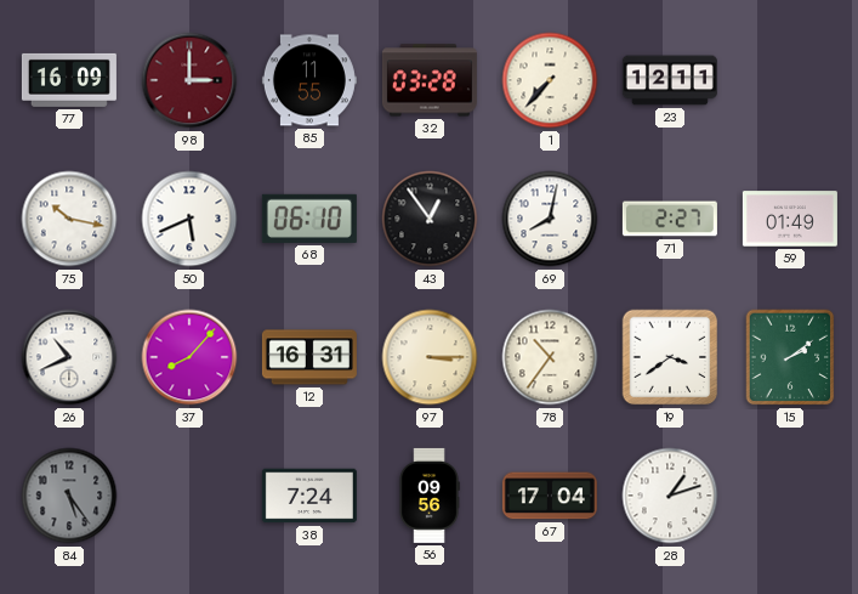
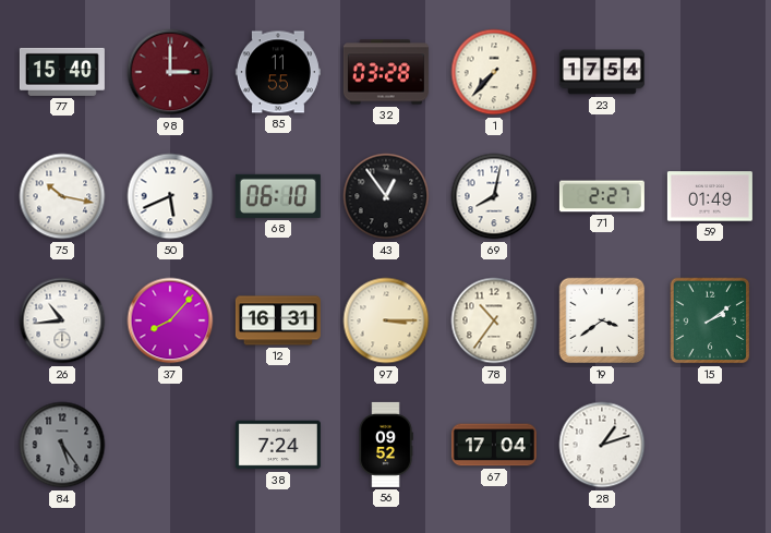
77: 16:09 -> 15:40 (62, 72)
23: 12:11 -> 17:54 (602, 72)
26: 10:41 -> 10:44 (62, 320)
56: 09:56 -> 09:52 (386, 445)
